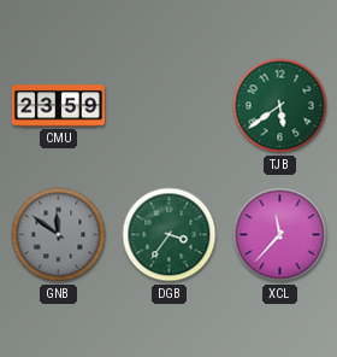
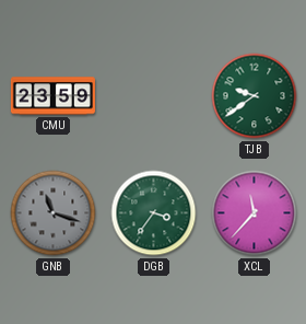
TJB: 5:39 -> 9:39 (255, 96)
GNB: 11:51 -> 11:18 (54, 213)
